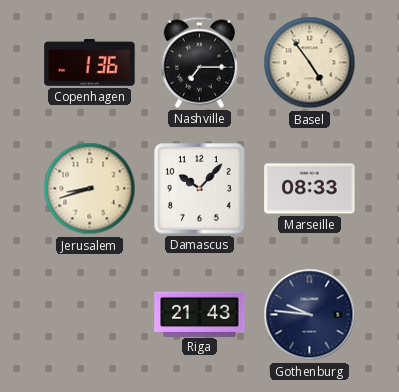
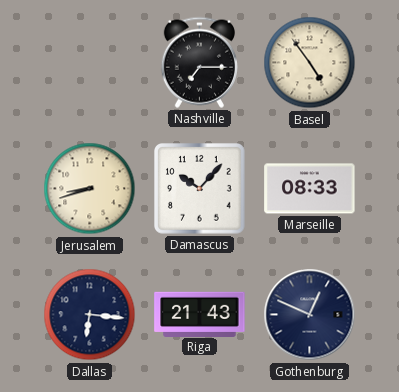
Copenhagen: 1:36 -> none (90, 63)
Dallas: none -> 6:16 (90, 315)
Gothenburg: 9:46 -> 12:49 (310, 315)
